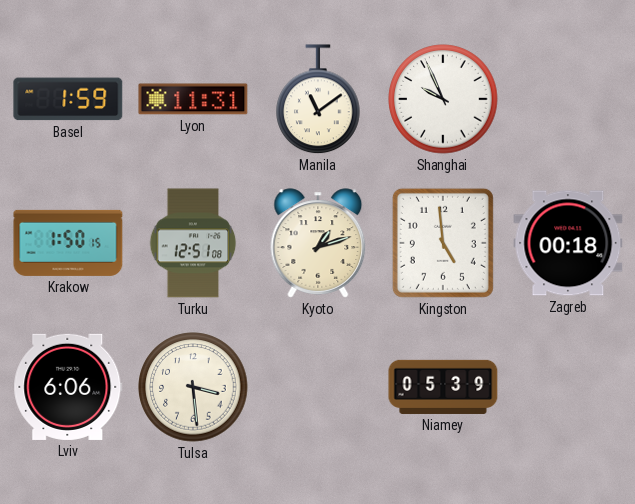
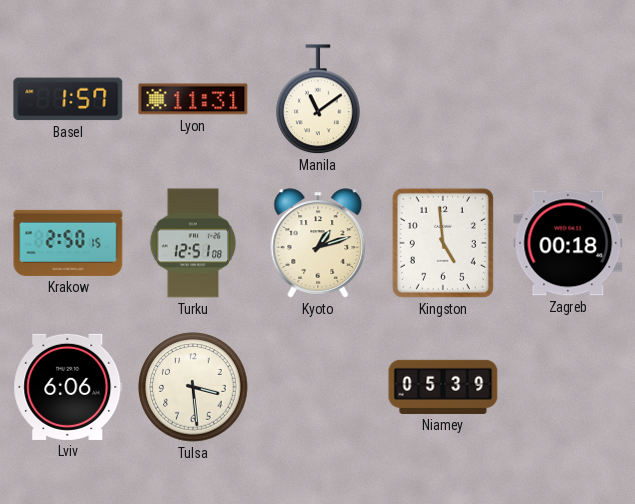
Basel: 1:59 -> 1:57 (68, 99)
Shanghai: 9:56 -> none (443, 99)
Krakow: 1:50 -> 2:50 (68, 243)
